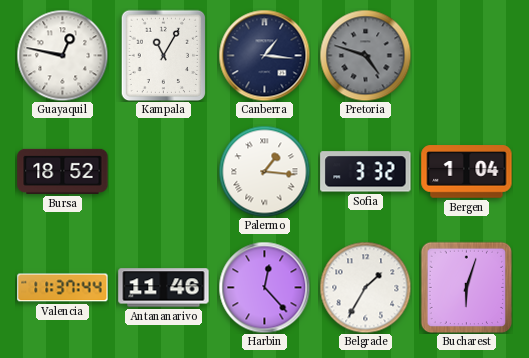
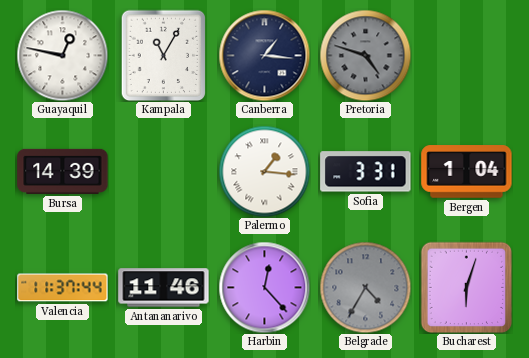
Bursa: 18:52 -> 14:39 (63, 171)
Sofia: 3:32 -> 3:31 (366, 172)
Belgrade: 1:35 -> 4:35 (365, 287)
Belgrade dial: white -> grey (365, 287)
